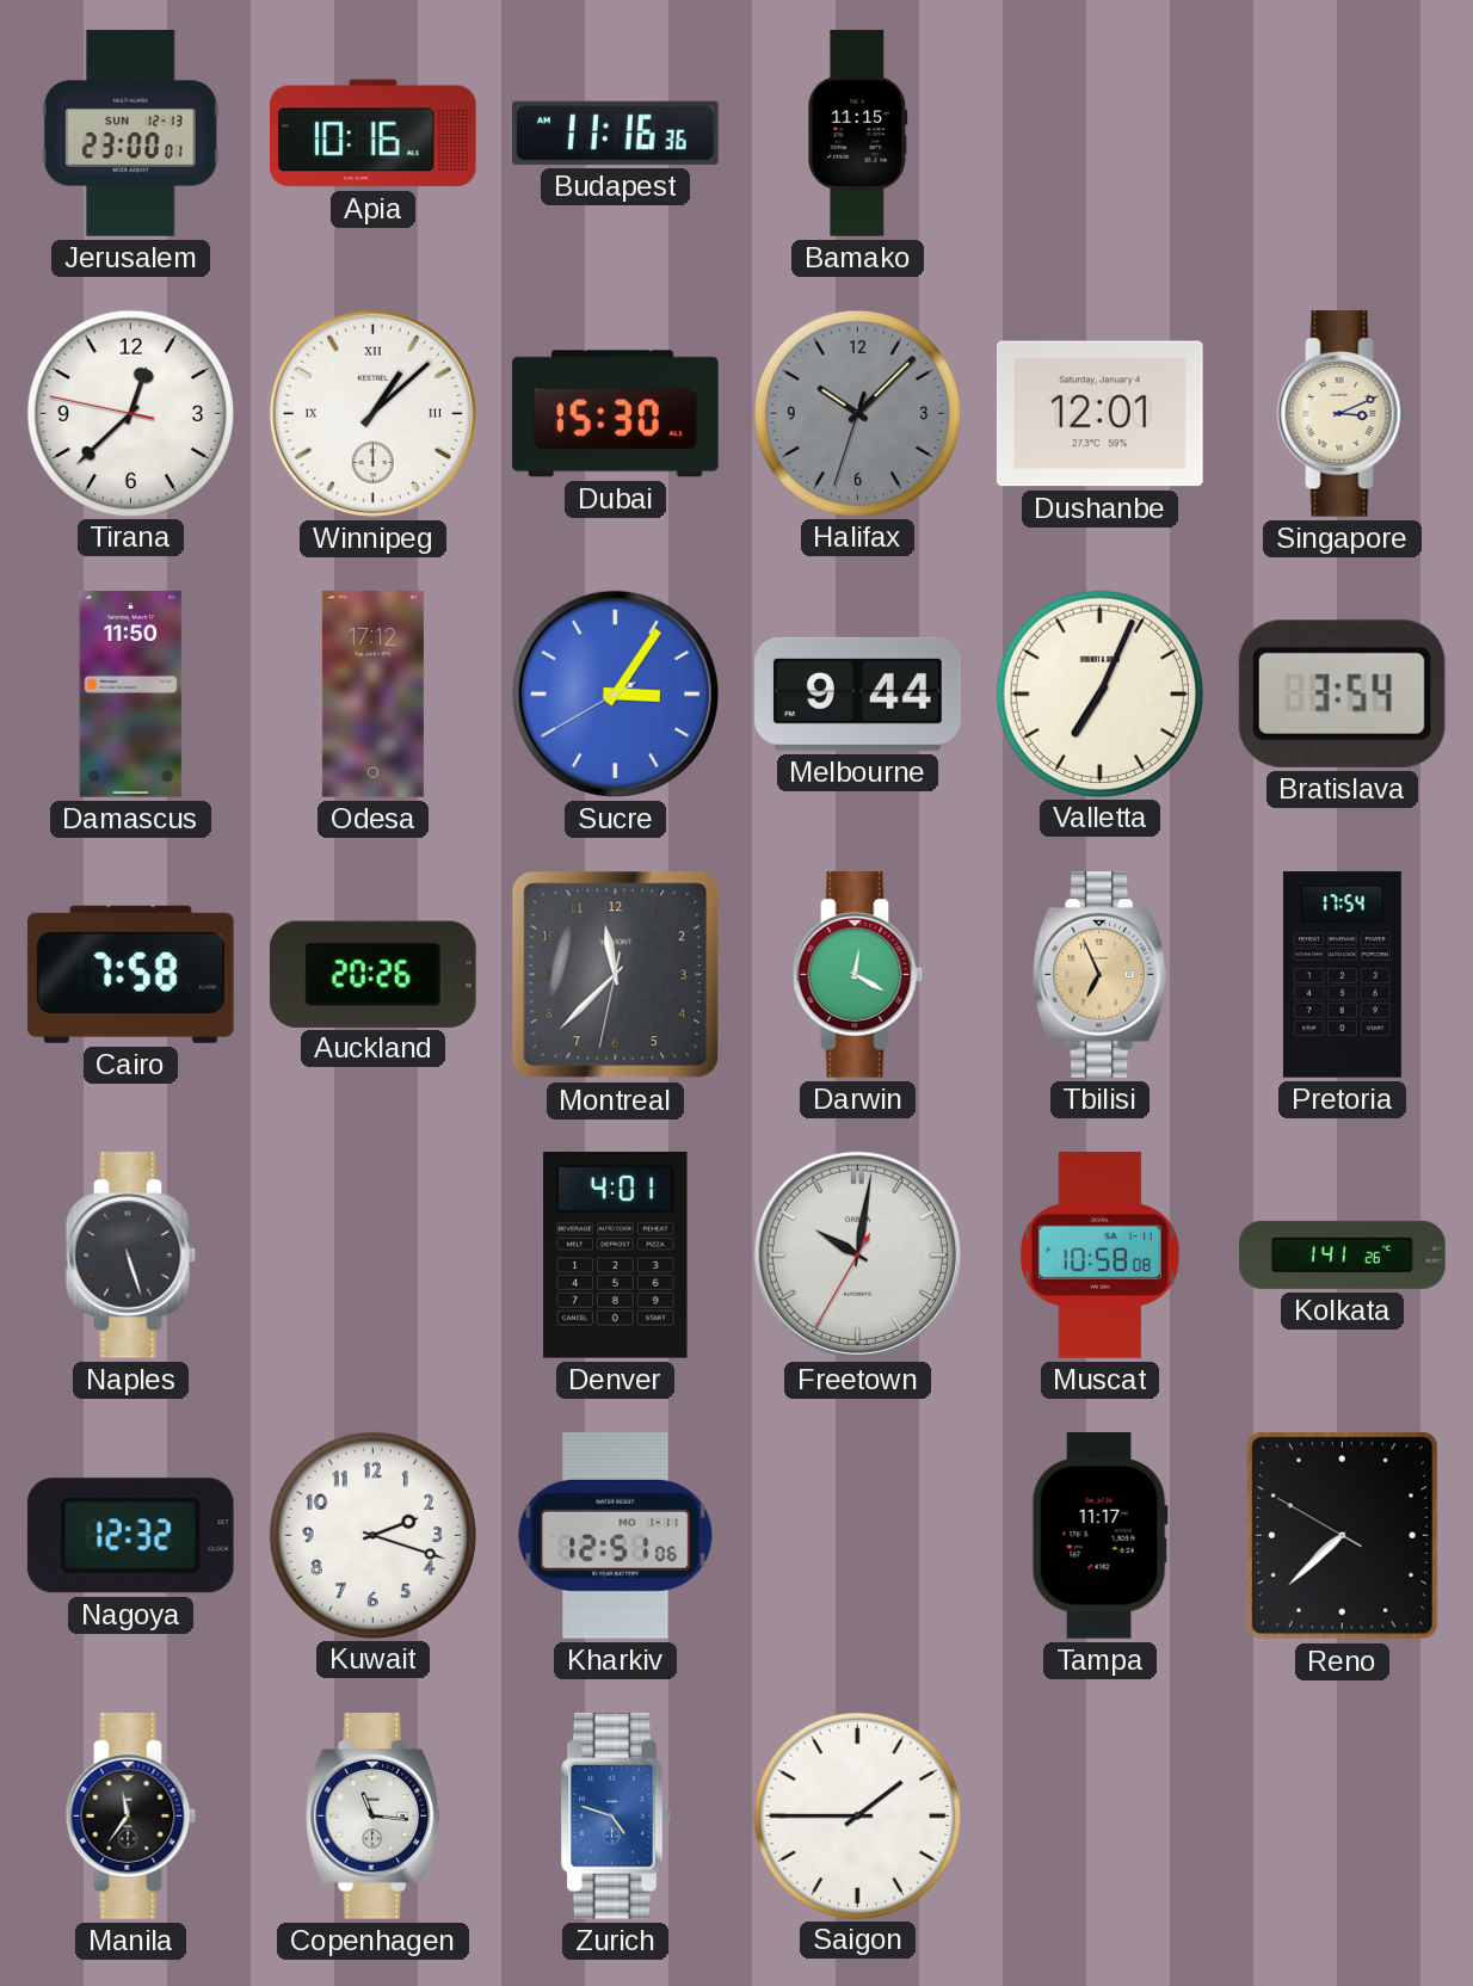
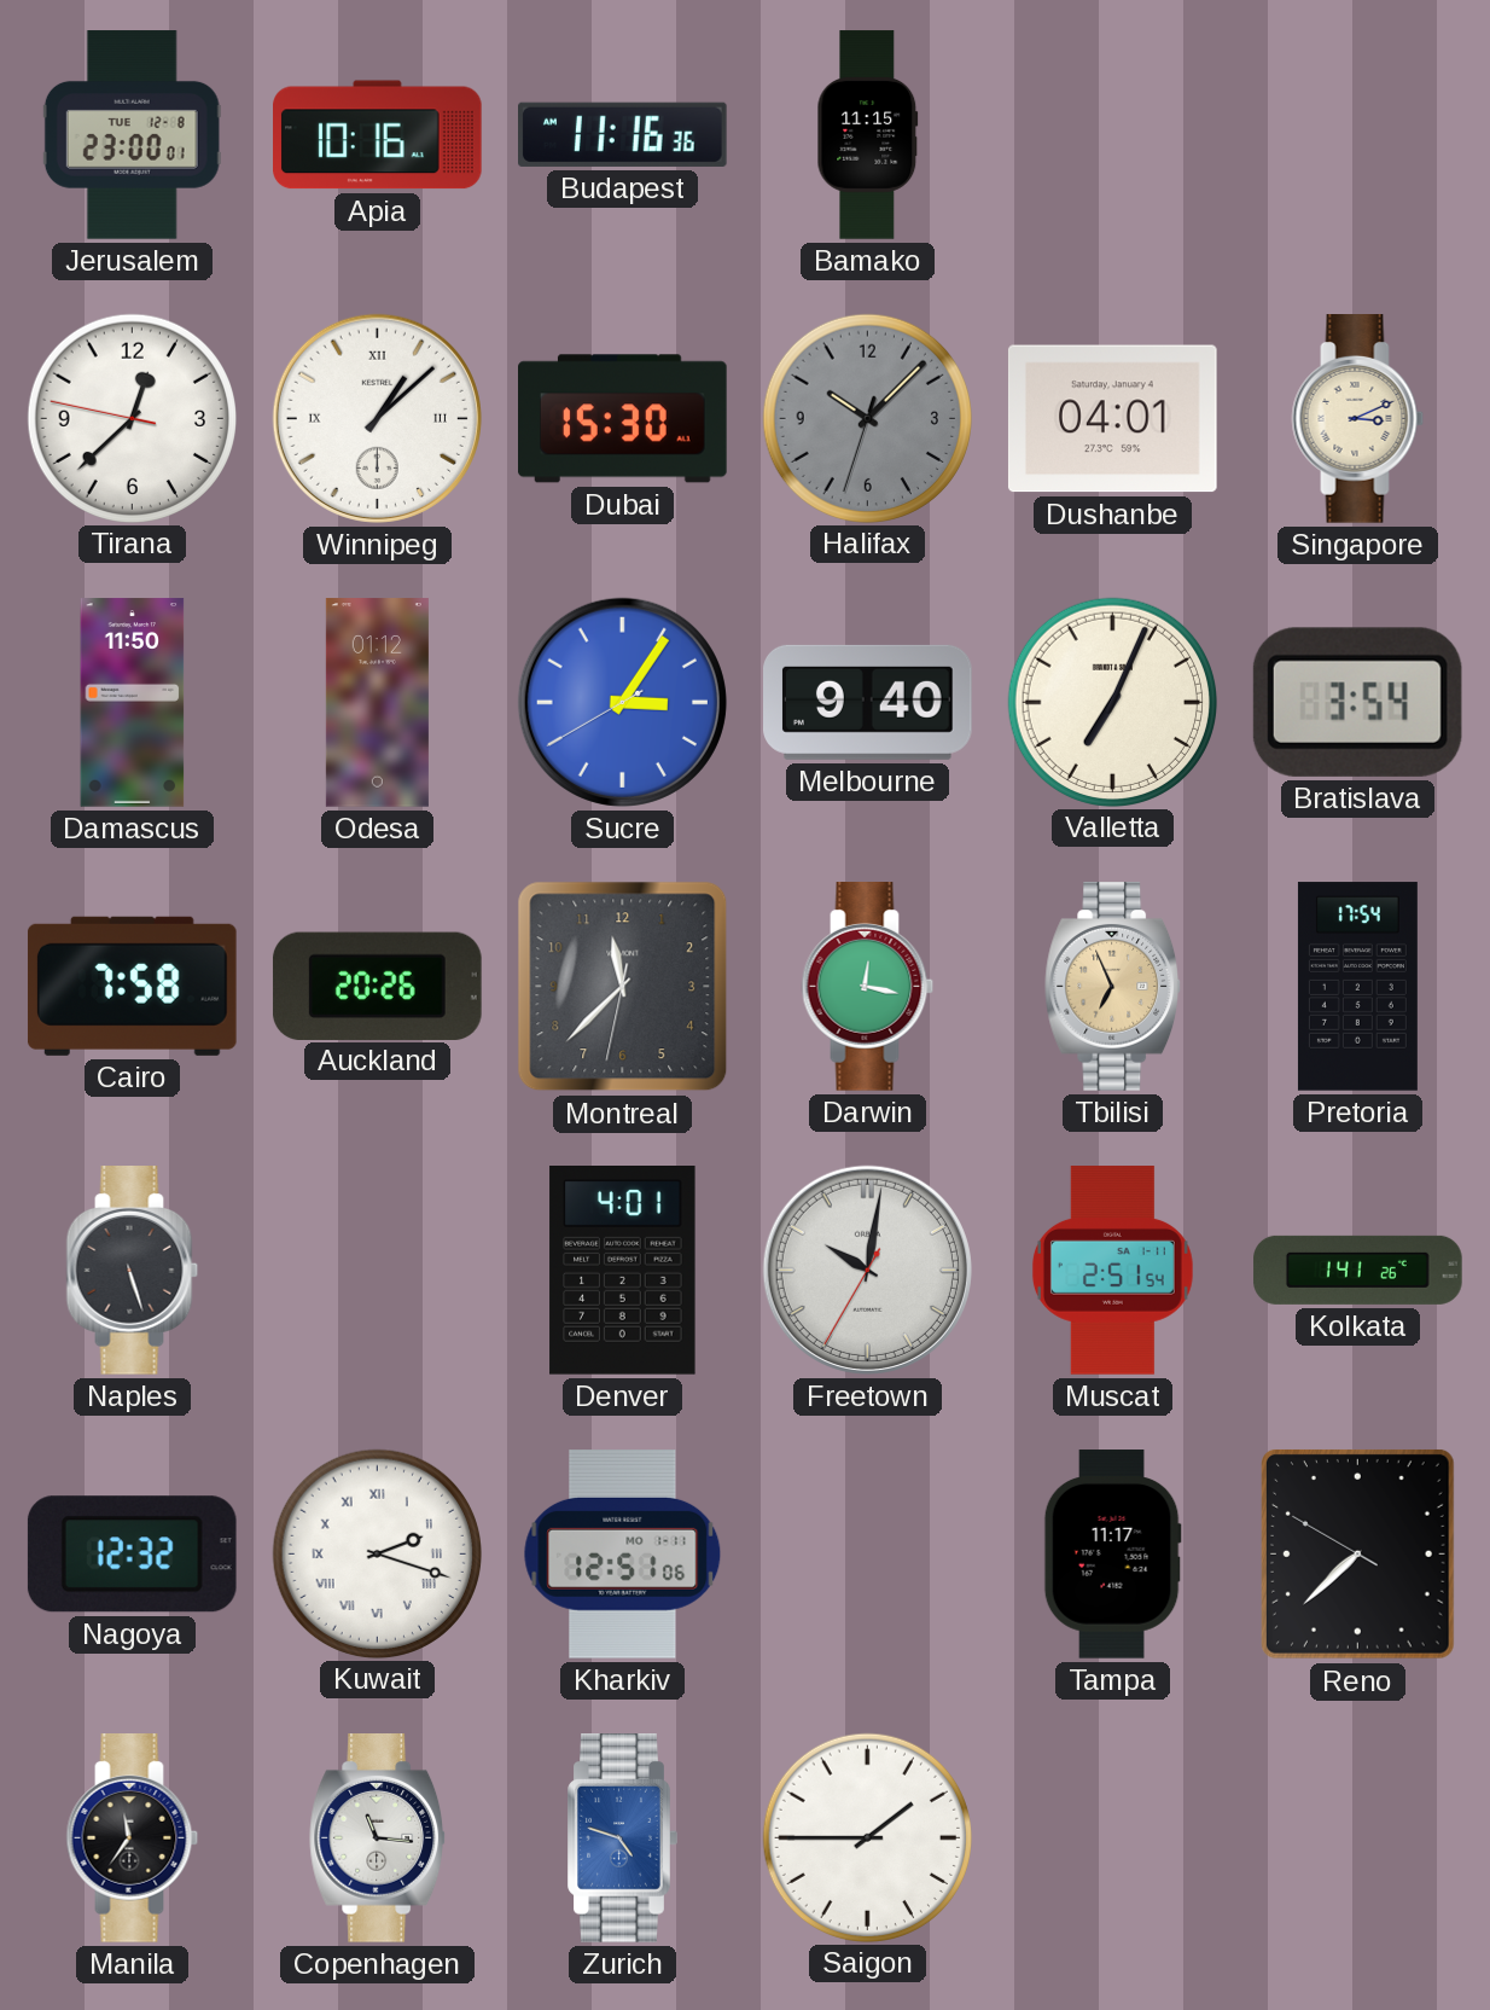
Jerusalem date: SUN 12-13 -> TUE 12-8 (132, 135)
Dushanbe: 12:01 -> 04:01 (1112, 419)
Odesa: 17:12 -> 01:12 (377, 703)
Melbourne: 9:44 -> 9:40 (868, 702)
Darwin: 12:20 -> 12:17 (868, 987)
Muscat: 10:58 -> 2:51 (1112, 1271)
Kuwait numerals: Arabic -> Roman (377, 1553)
